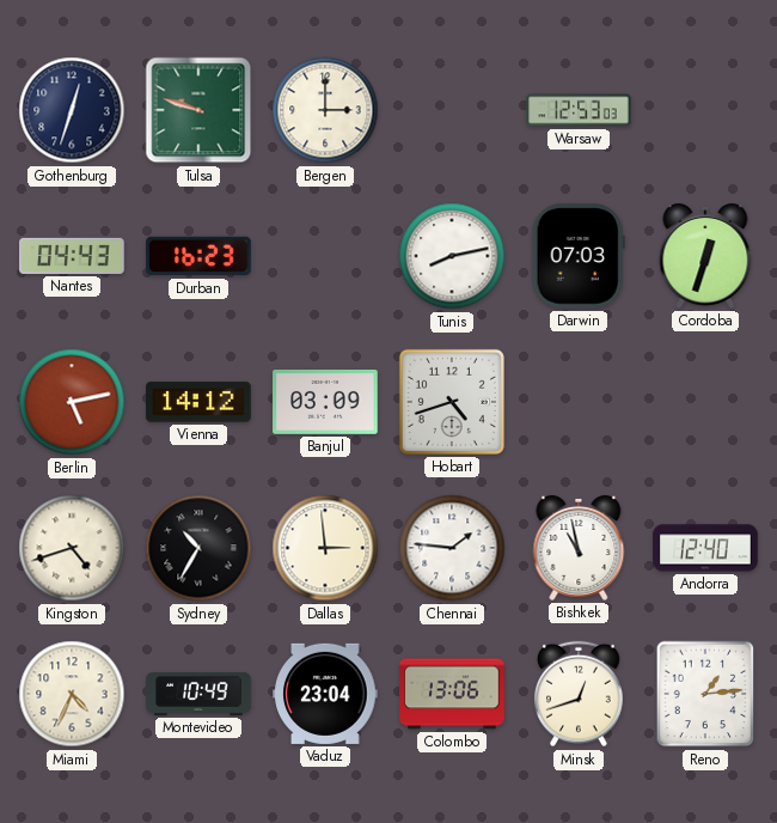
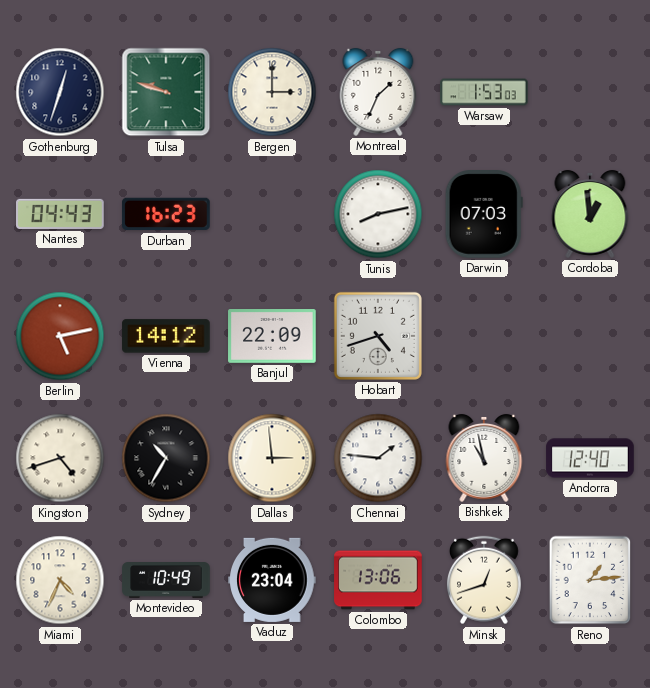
Montreal: none -> 1:34 (378, 92)
Warsaw: 12:53 -> 1:53 (484, 92)
Cordoba: 12:33 -> 12:59 (590, 214)
Banjul: 03:09 -> 22:09 (272, 337)
